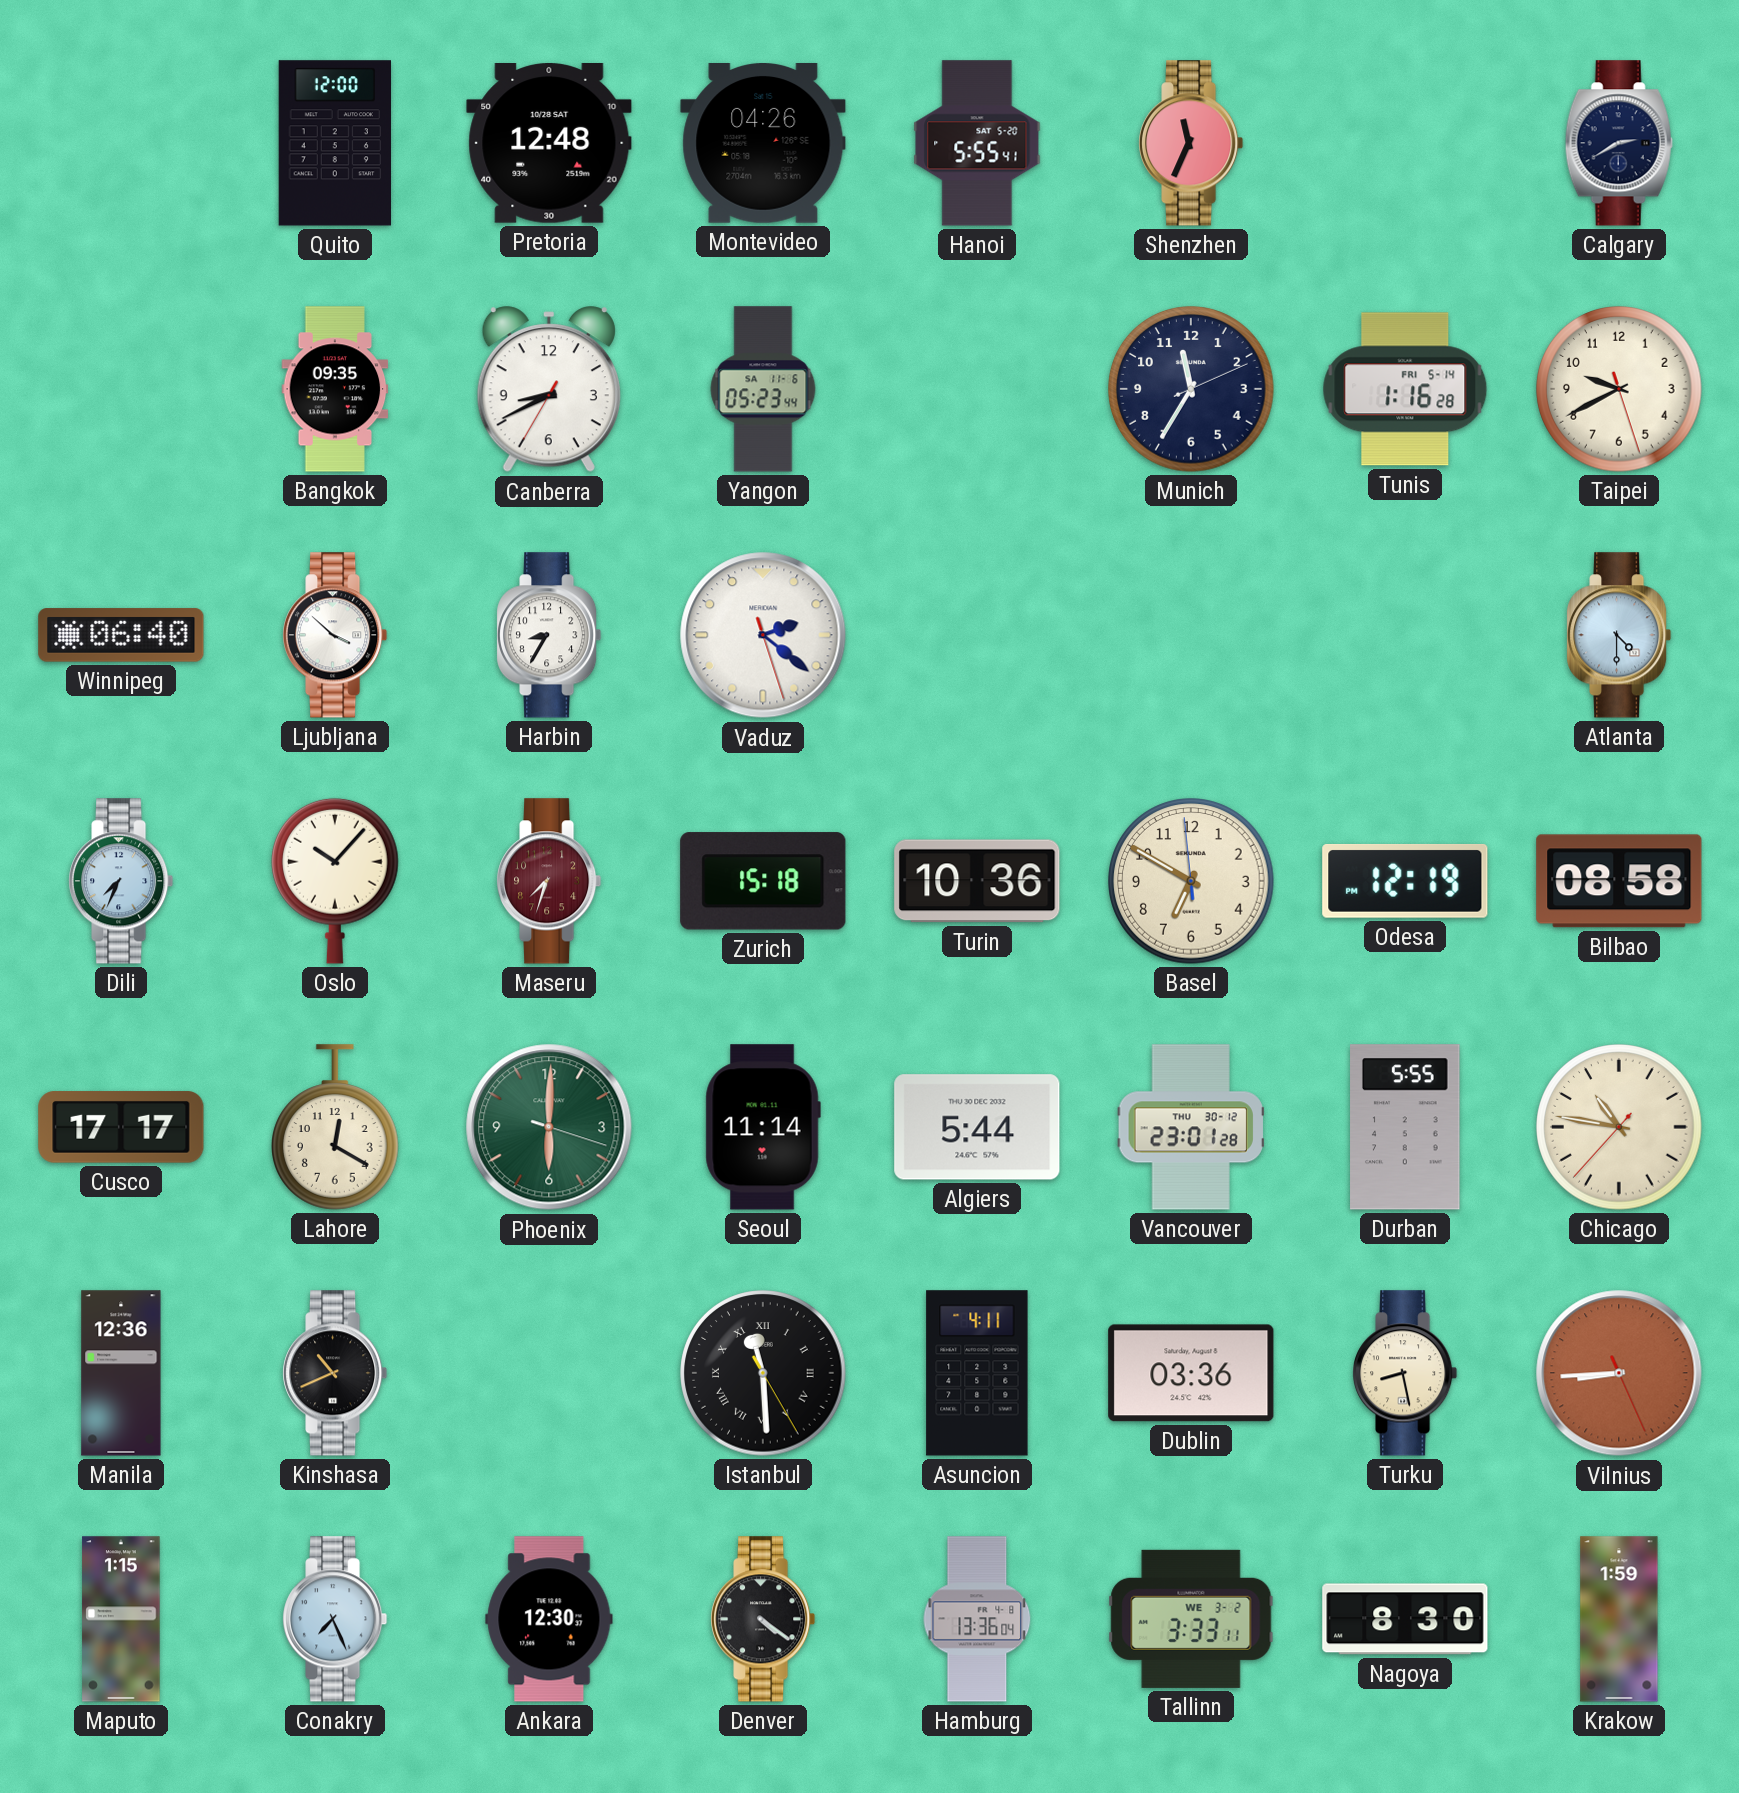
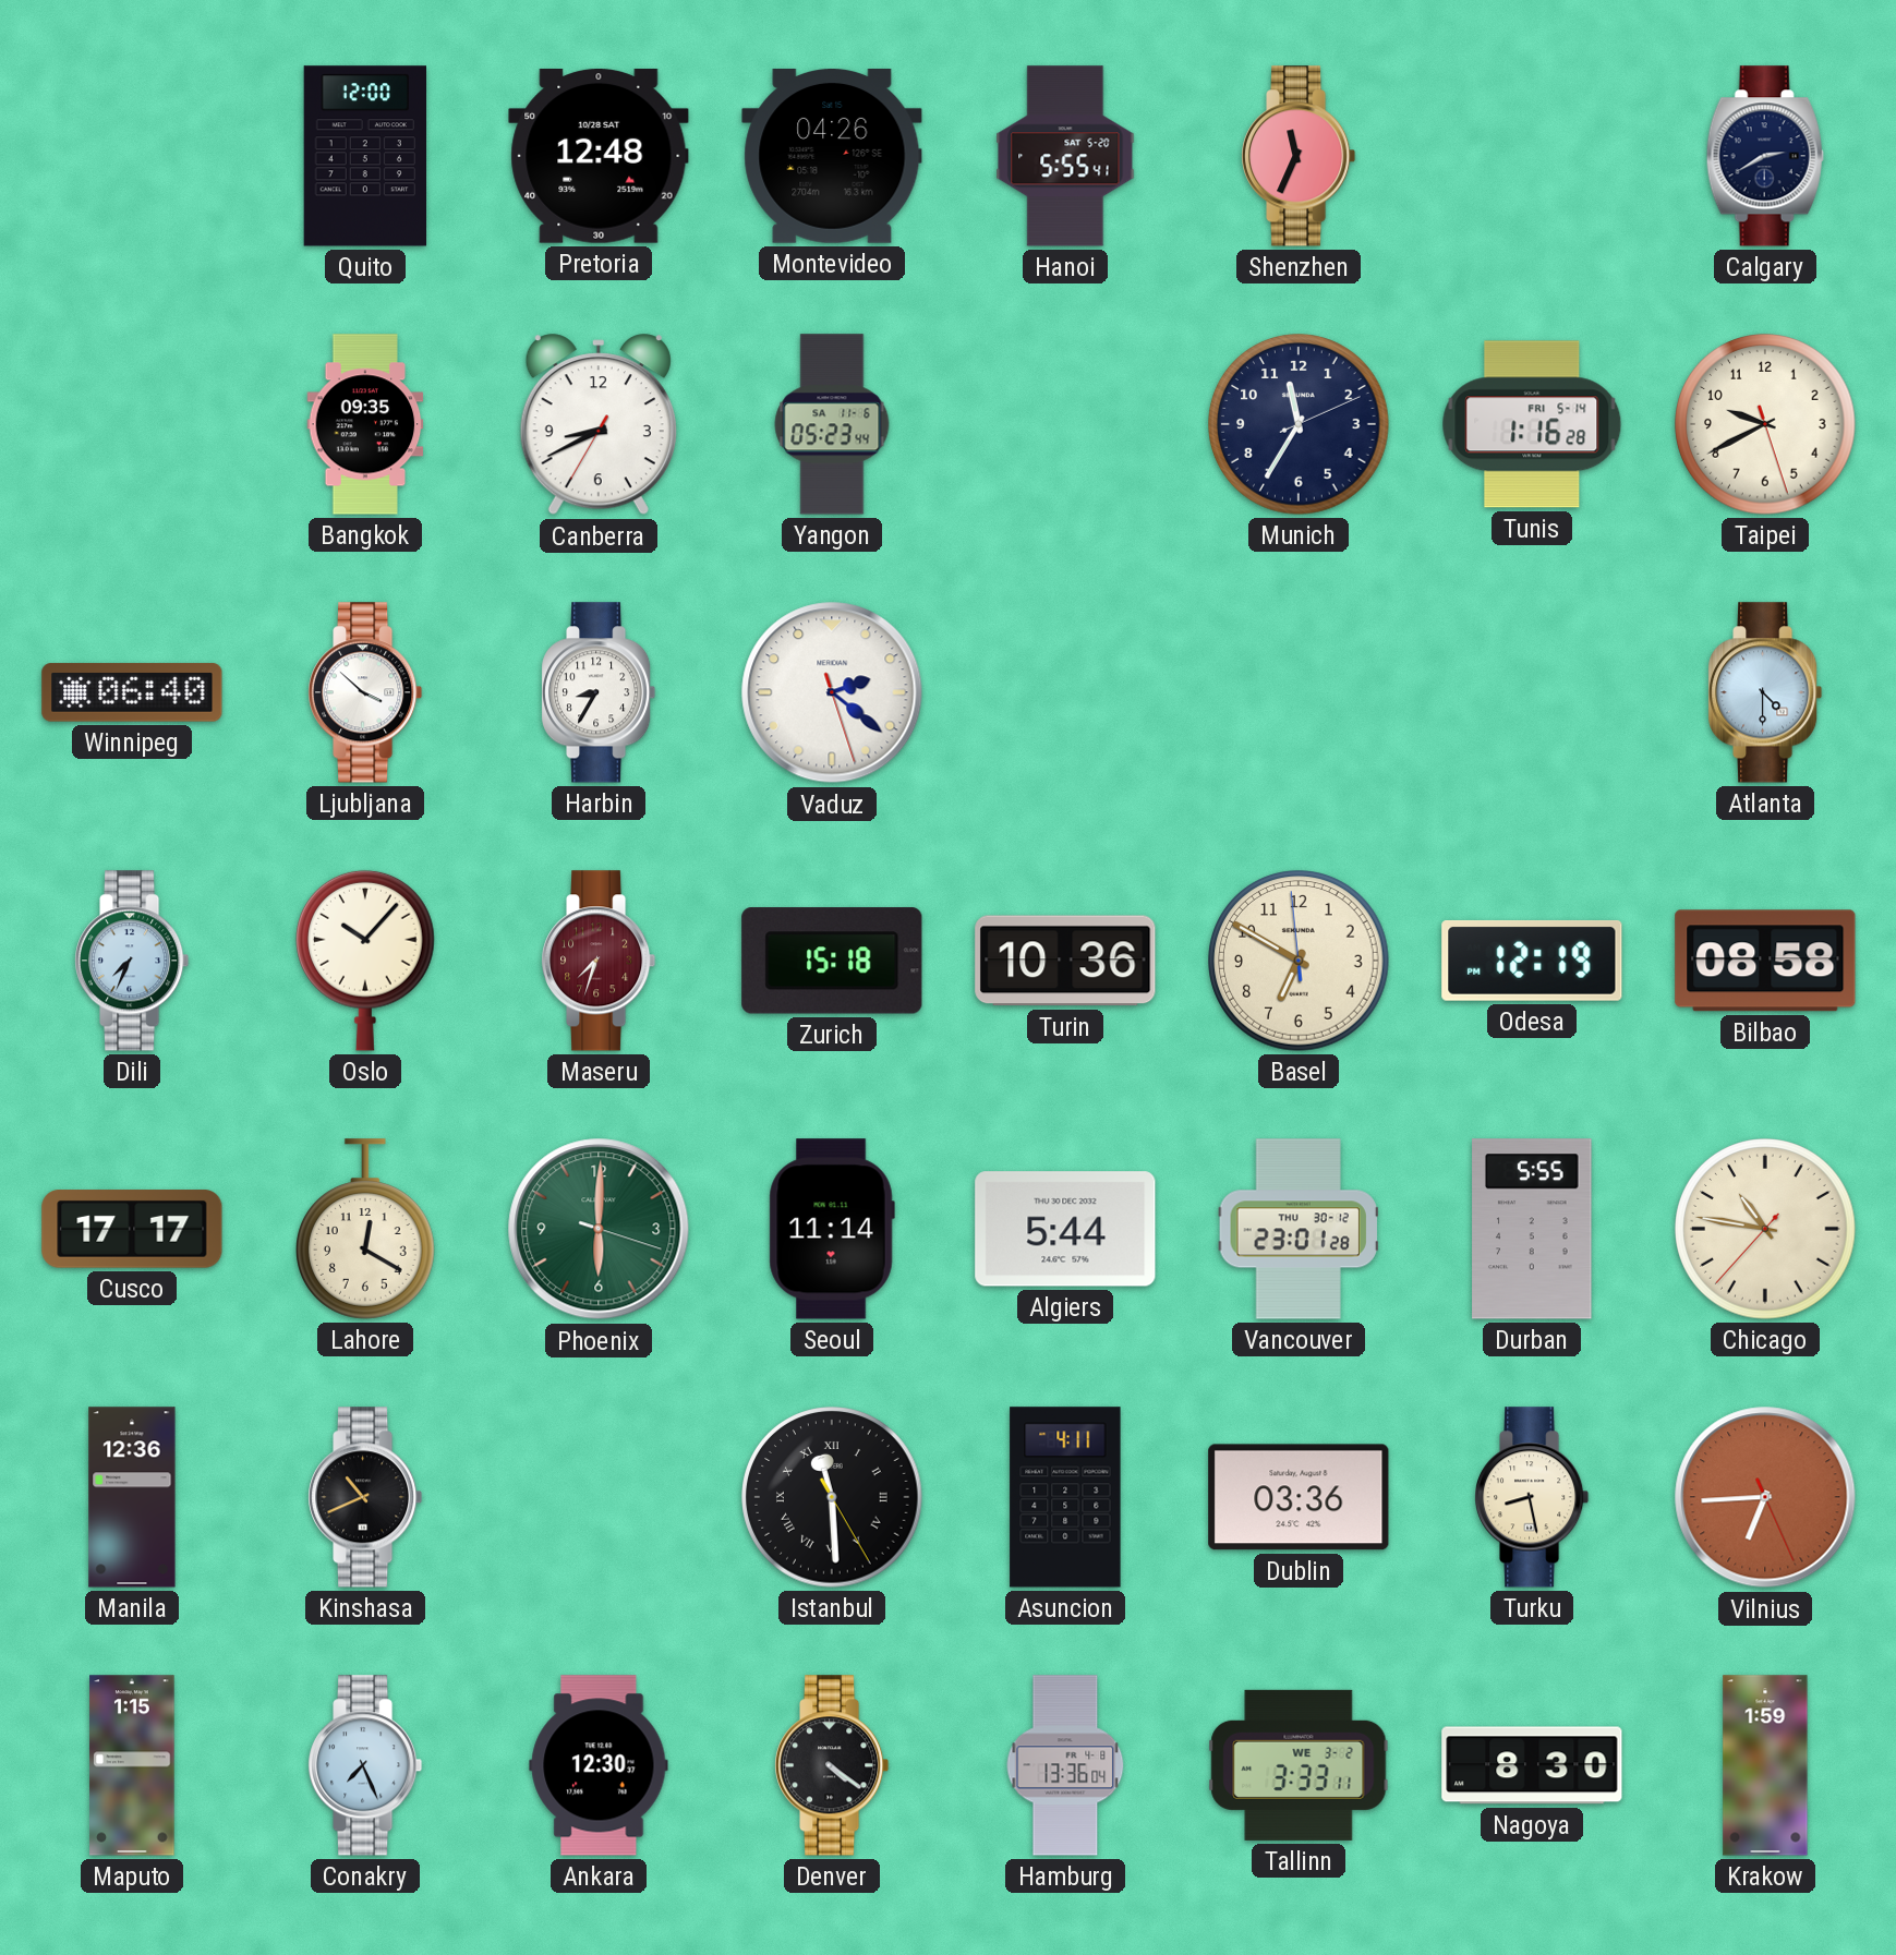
Vilnius: 8:44 -> 6:44 (1765, 1497)
